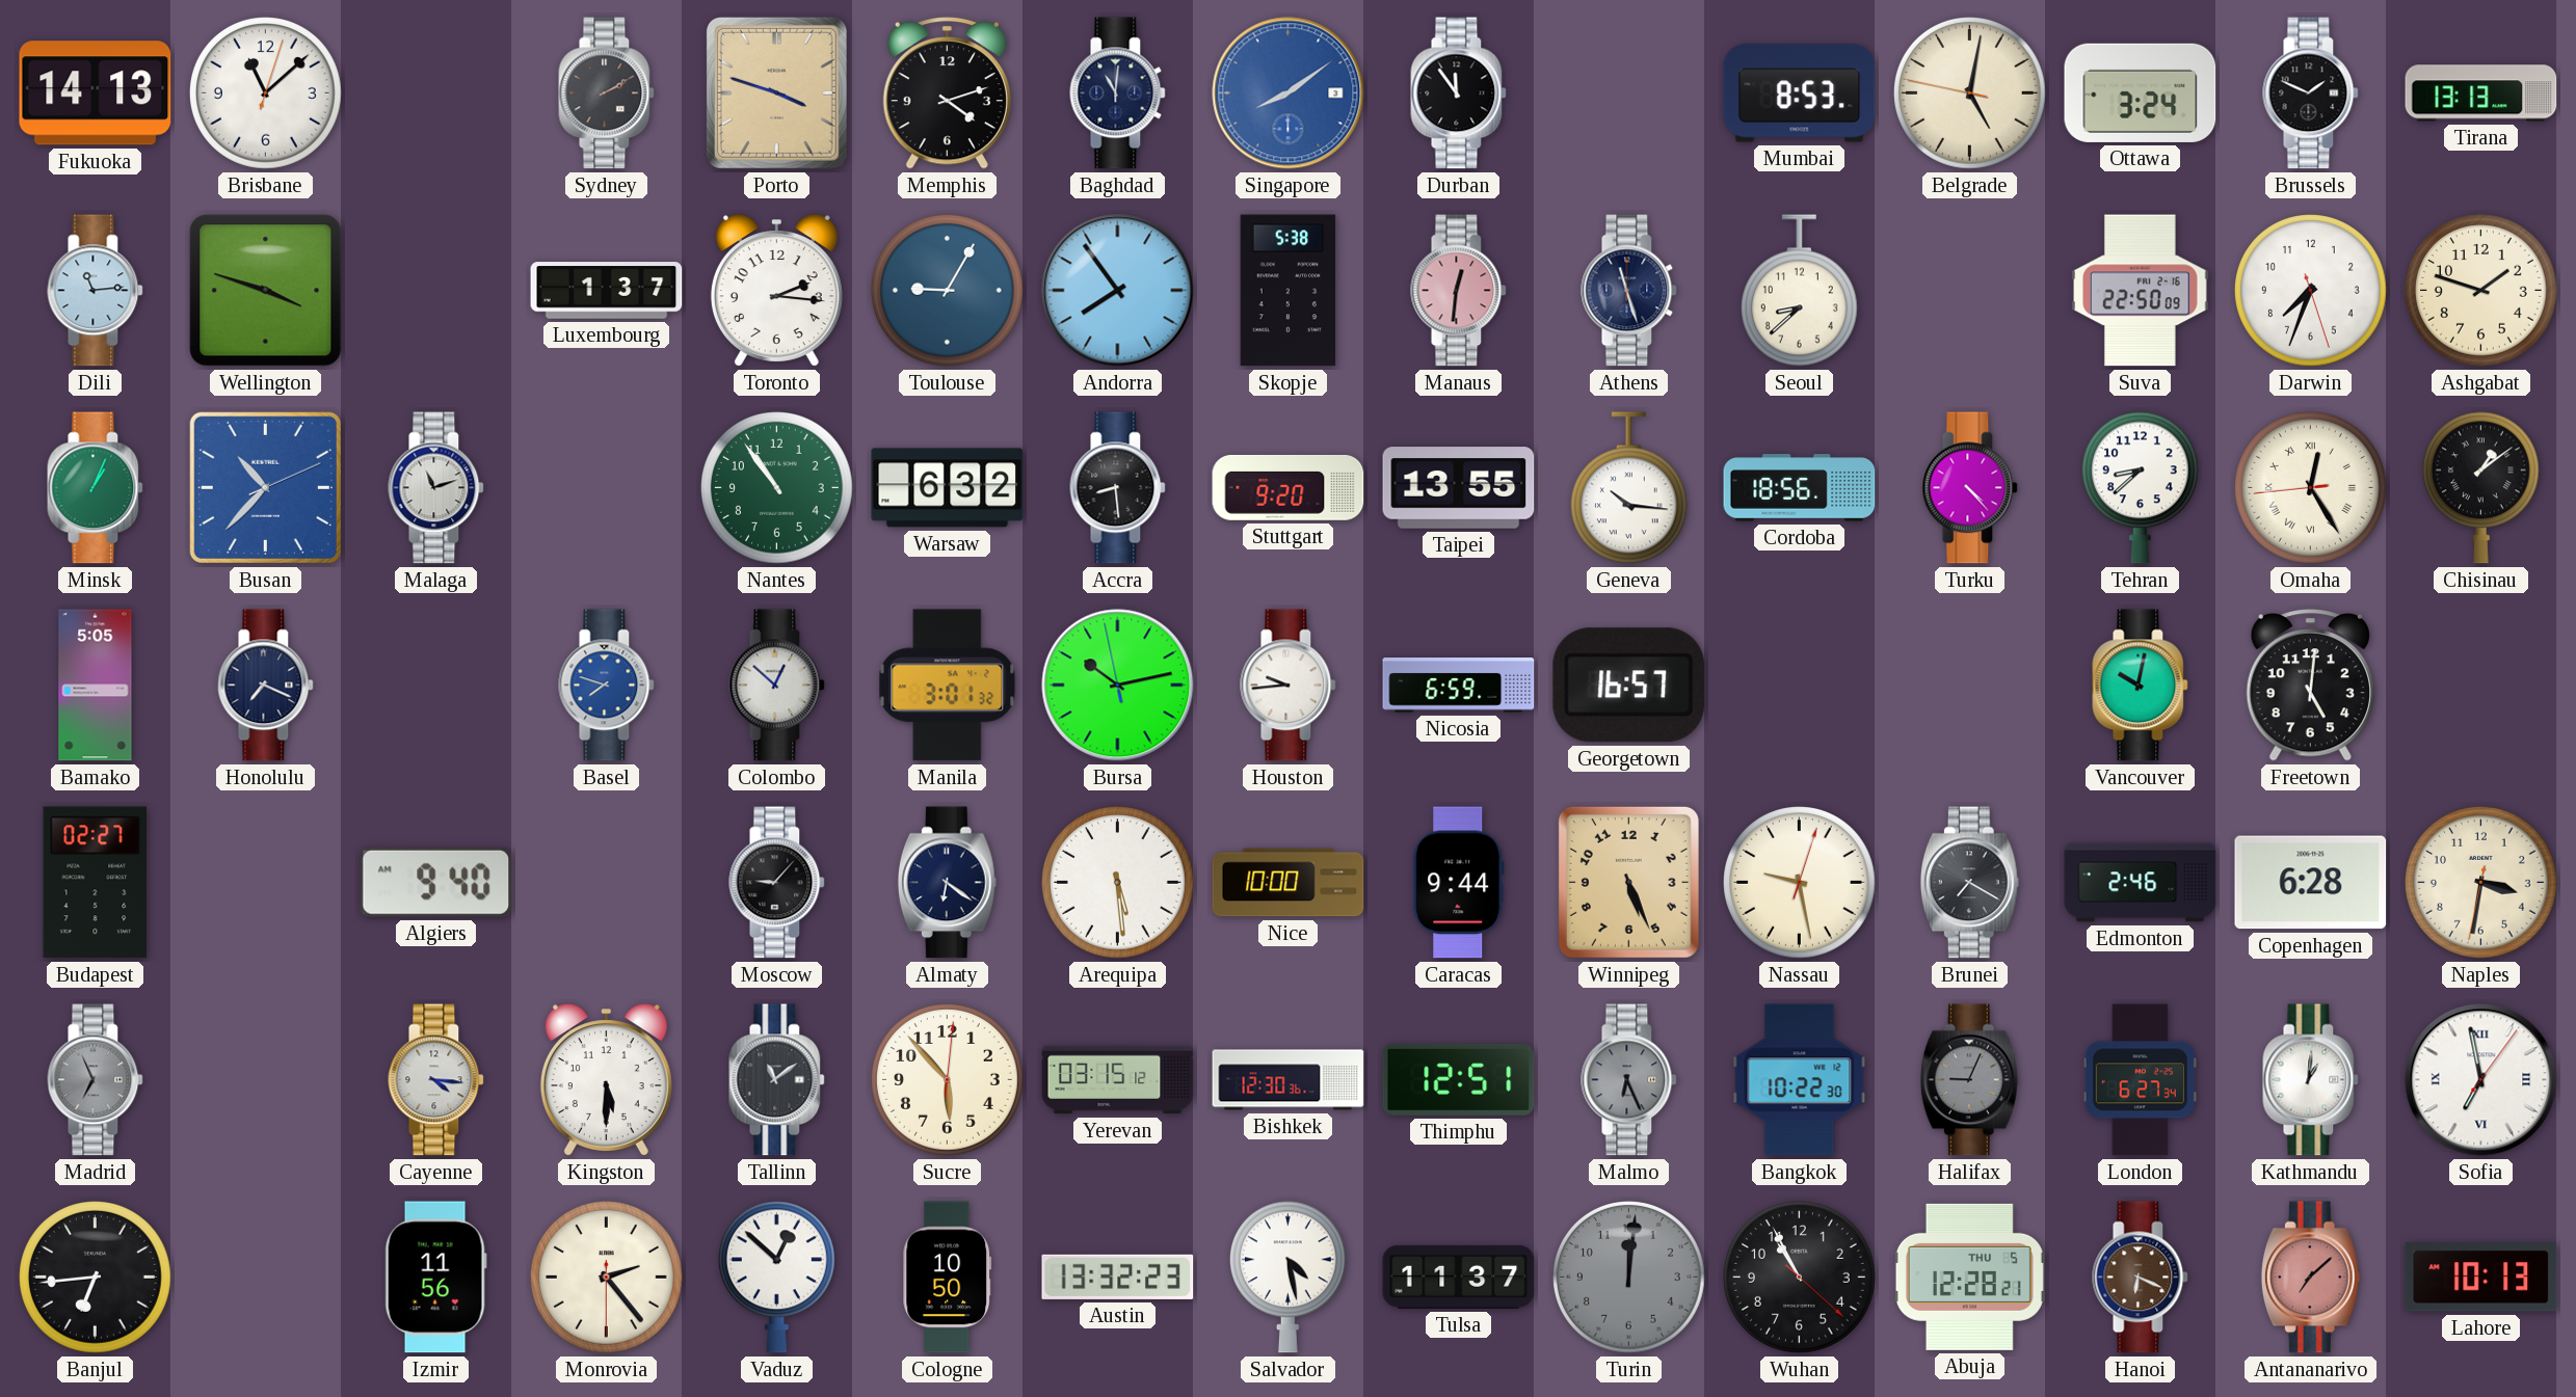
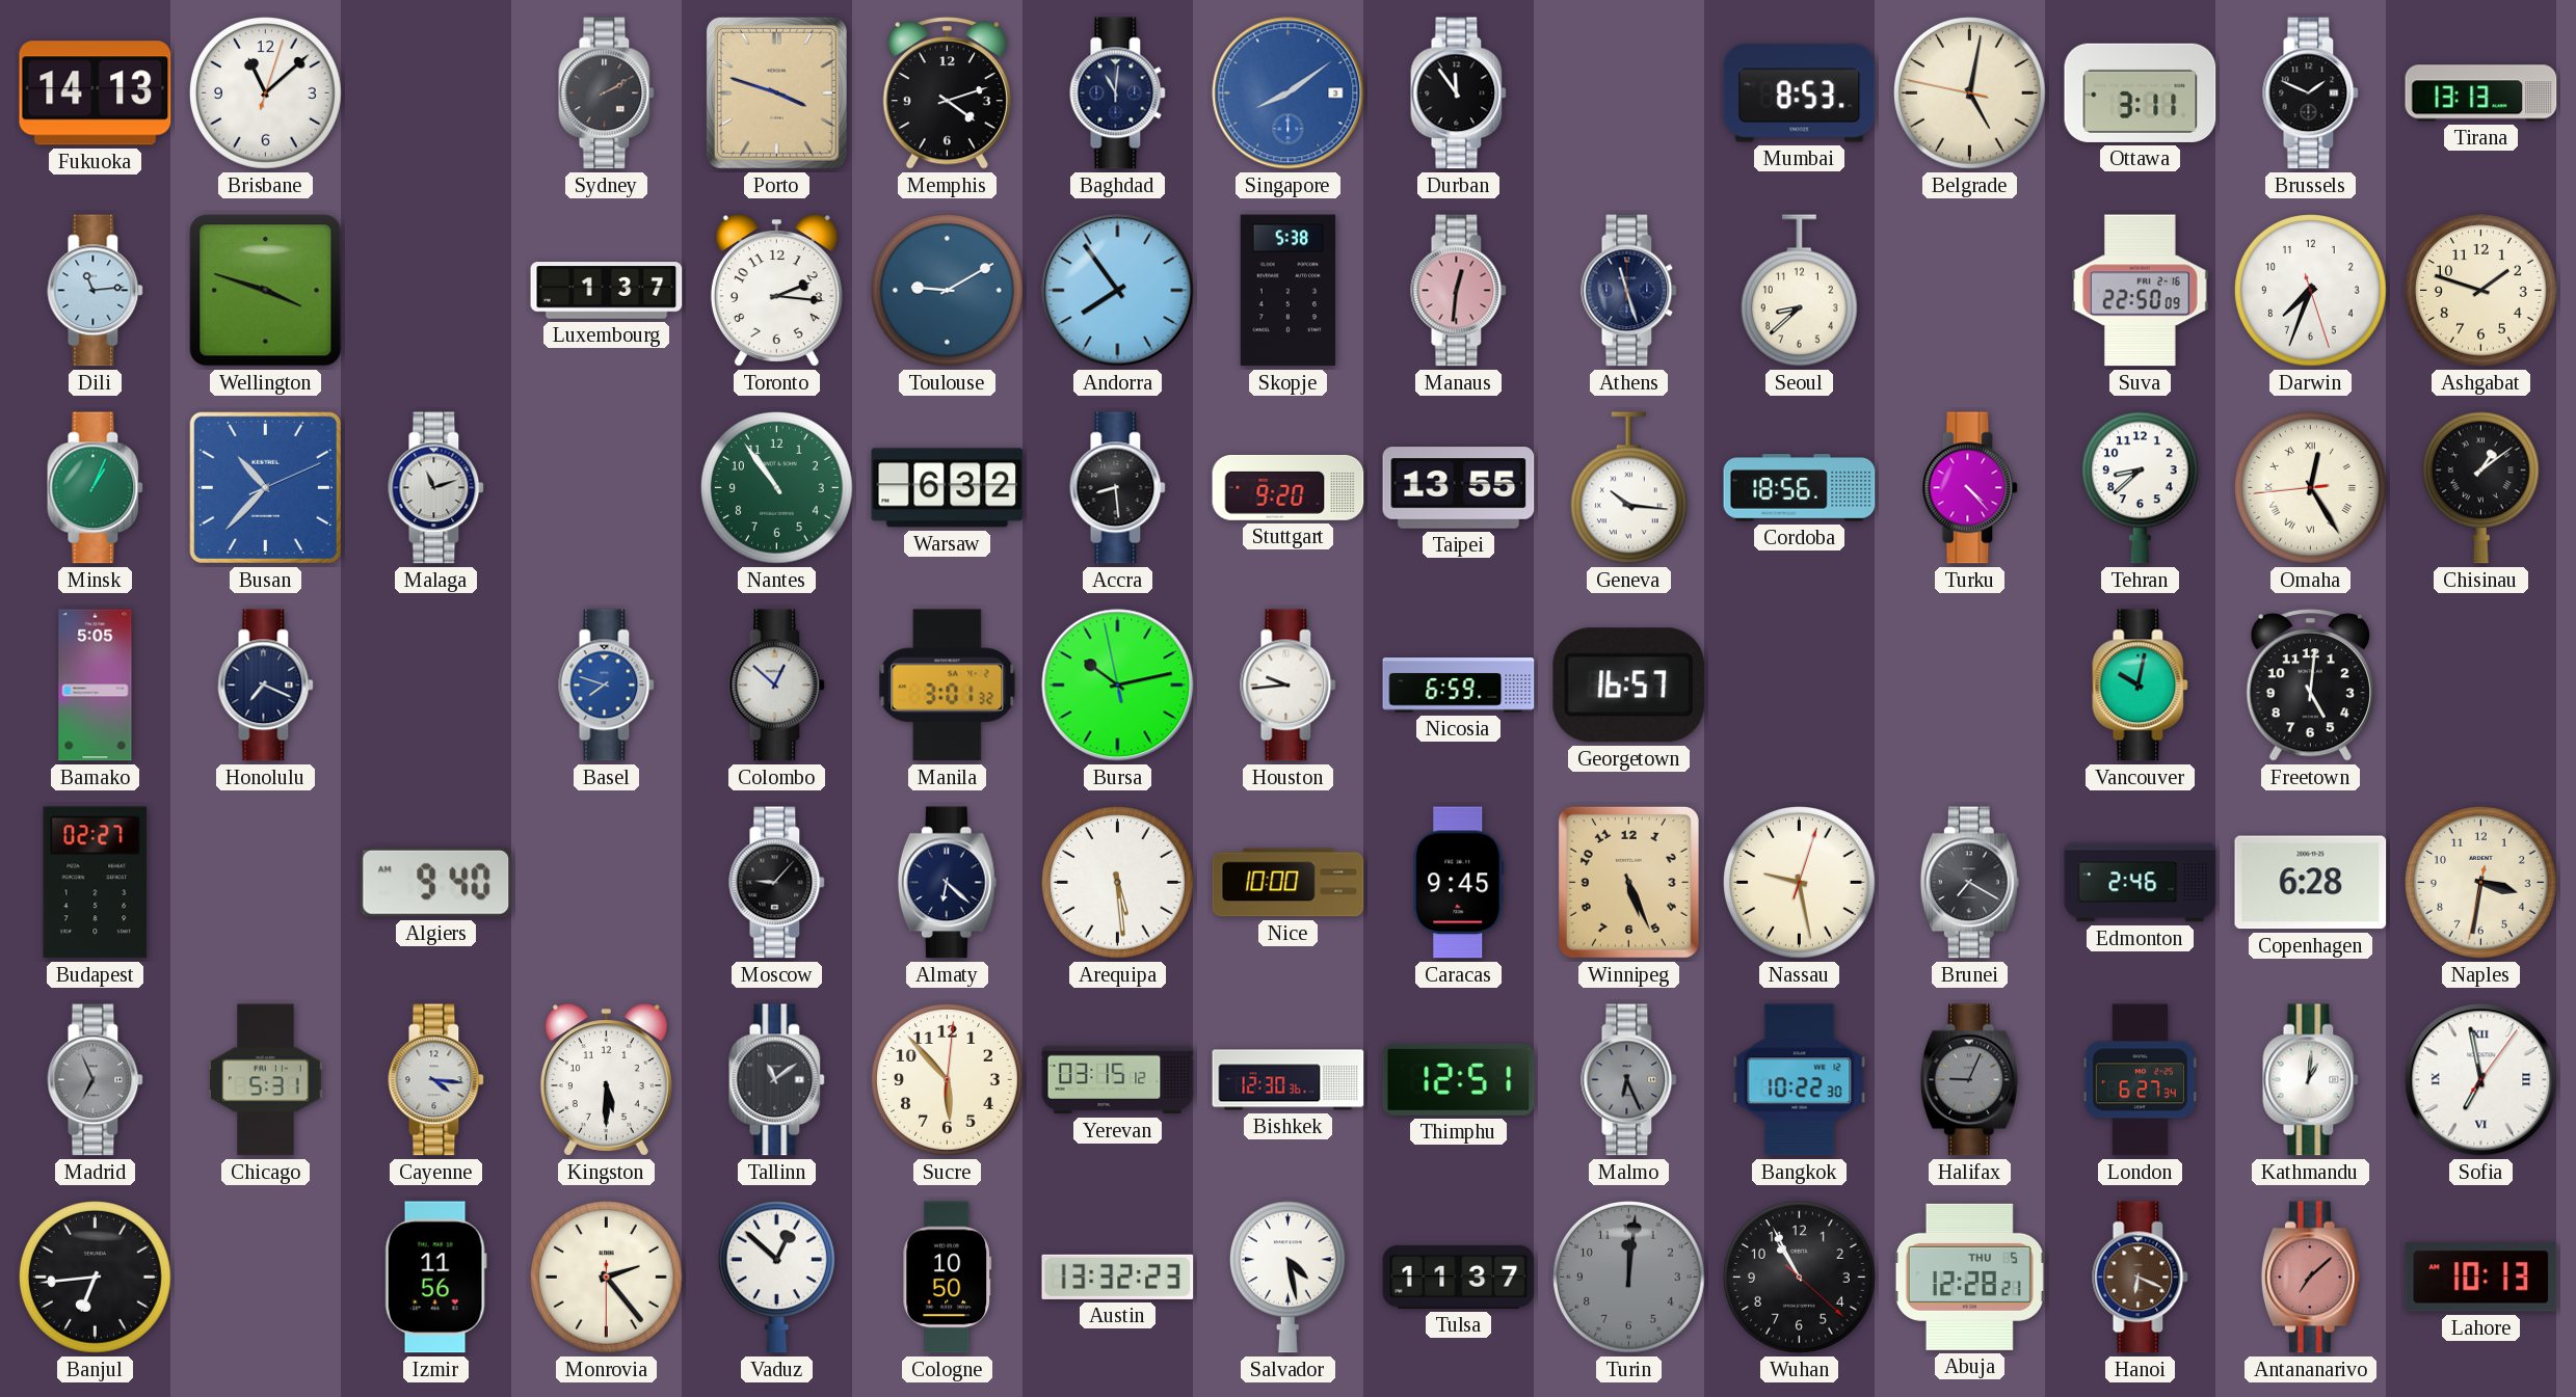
Ottawa: 3:24 -> 3:11 (2141, 92)
Toulouse: 9:05 -> 9:10 (948, 291)
Almaty: 6:21 -> 6:22 (947, 883)
Caracas: 9:44 -> 9:45 (1459, 883)
Chicago: none -> 5:31 (266, 1080)
